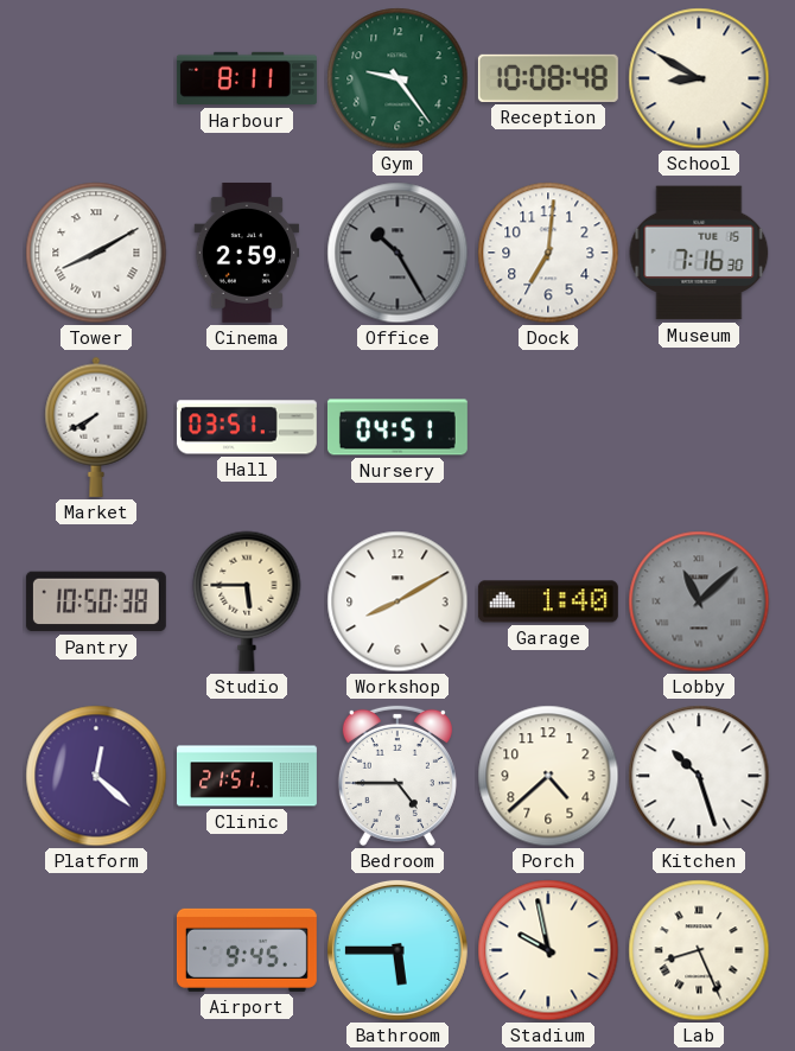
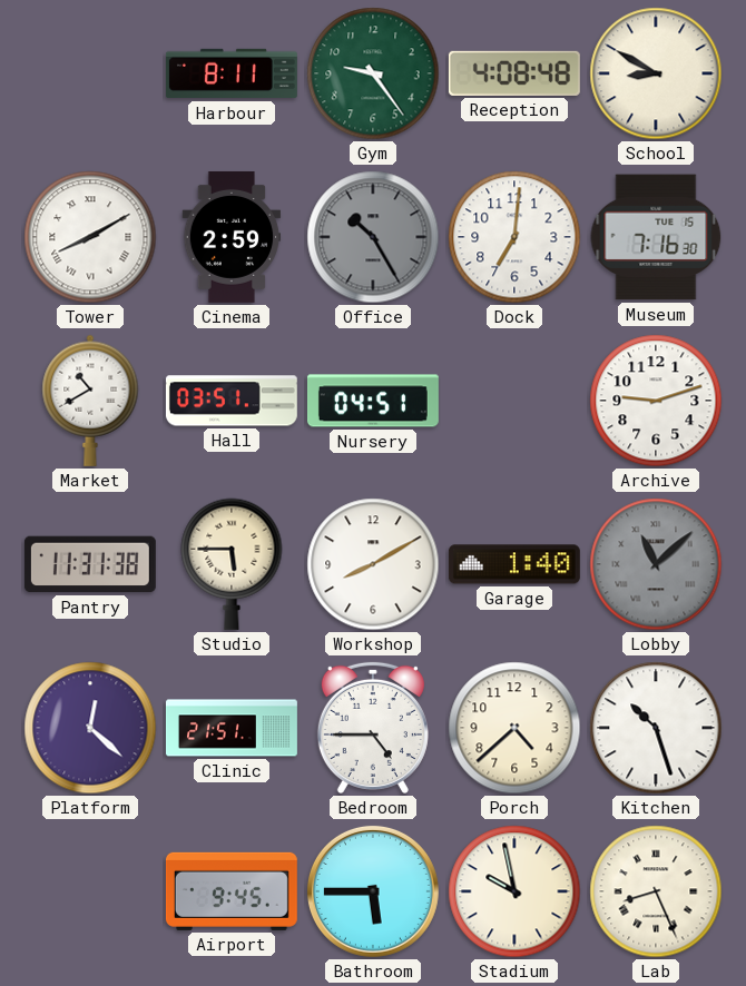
Reception: 10:08 -> 4:08 (514, 73)
Market: 7:40 -> 10:40 (90, 401)
Archive: none -> 9:12 (656, 401)
Pantry: 10:50 -> 11:31 (90, 564)
